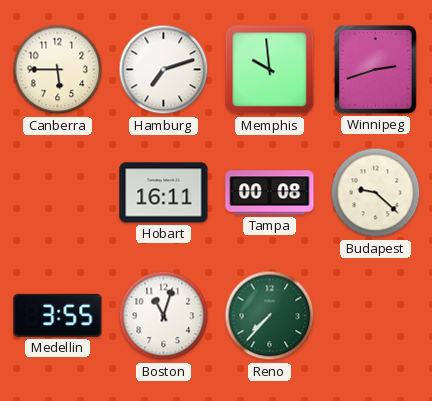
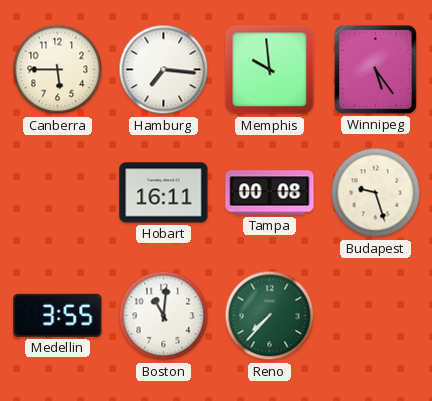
Hamburg: 7:12 -> 7:16 (164, 70)
Winnipeg: 2:42 -> 5:24 (376, 70)
Budapest: 9:22 -> 9:27 (376, 193)
Boston: 11:03 -> 11:01 (164, 316)
